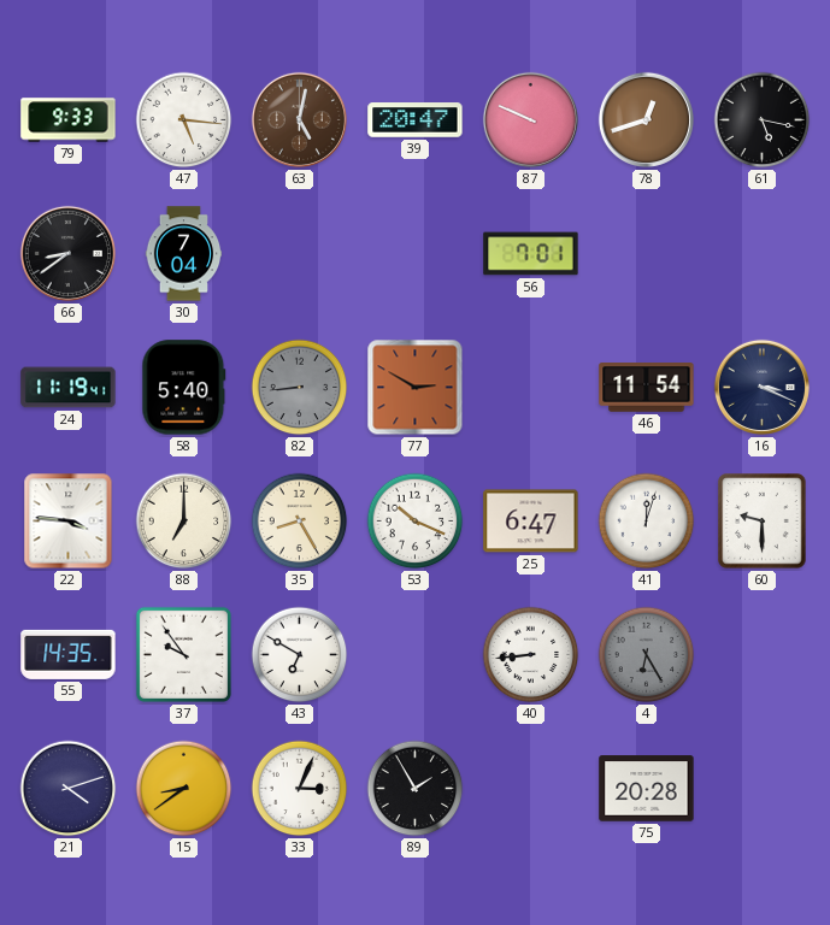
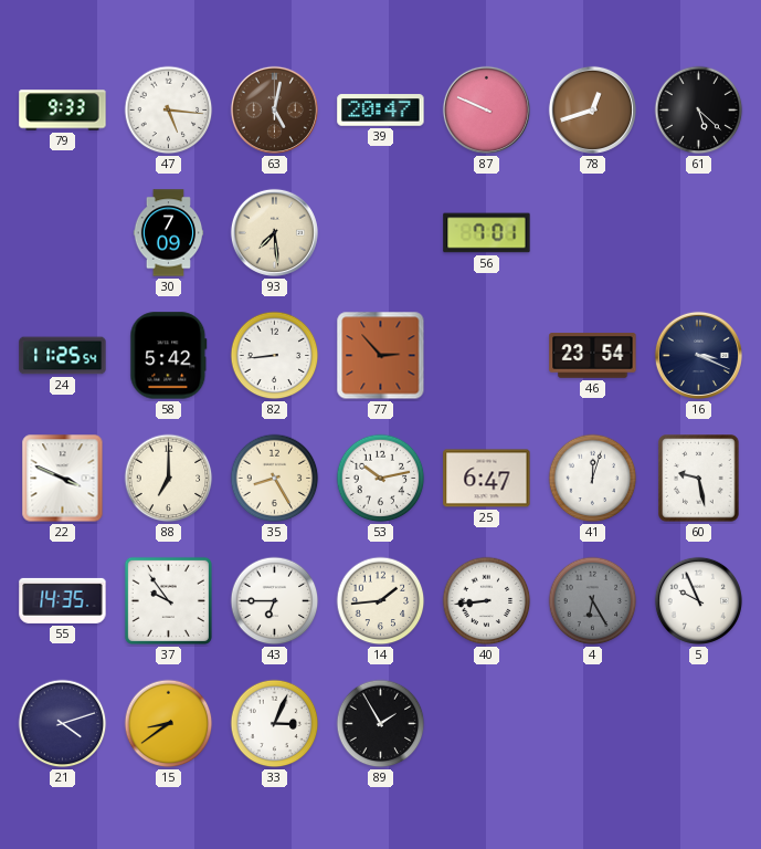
61: 5:17 -> 5:22 (699, 111)
66: 8:39 -> none (67, 253)
30: 7:04 -> 7:09 (169, 233)
93: none -> 7:29 (274, 232)
24: 11:19 -> 11:25 (63, 356)
58: 5:40 -> 5:42 (169, 356)
82 dial: grey -> white (275, 356)
77: 2:50 -> 2:53 (381, 356)
46: 11:54 -> 23:54 (593, 356)
22: 3:46 -> 3:49 (63, 479)
53: 10:19 -> 10:13 (381, 479)
60: 9:30 -> 9:28 (699, 479)
43: 6:50 -> 6:45 (275, 601)
14: none -> 1:44 (381, 601)
5: none -> 9:56 (698, 600)
75: 20:28 -> none (647, 789)
